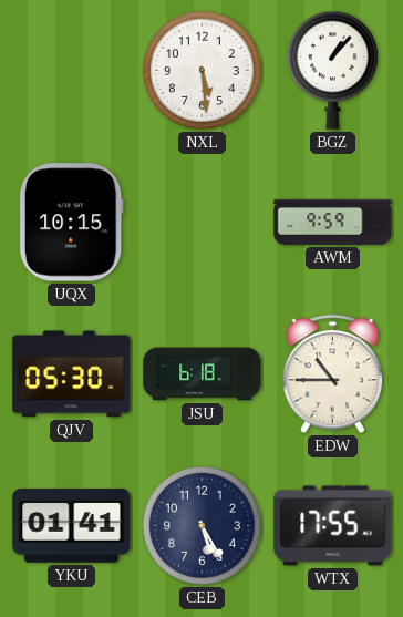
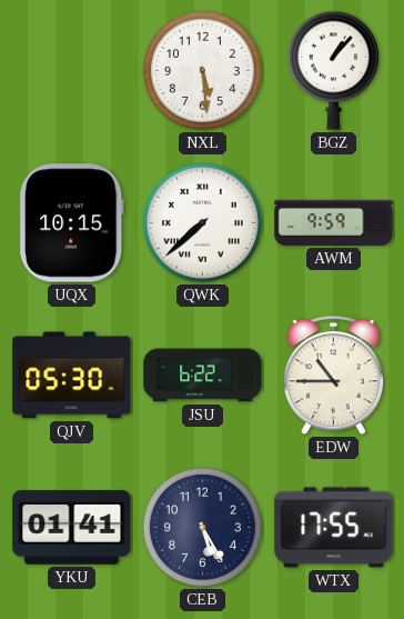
QWK: none -> 7:38 (202, 222)
JSU: 6:18 -> 6:22 (203, 376)
